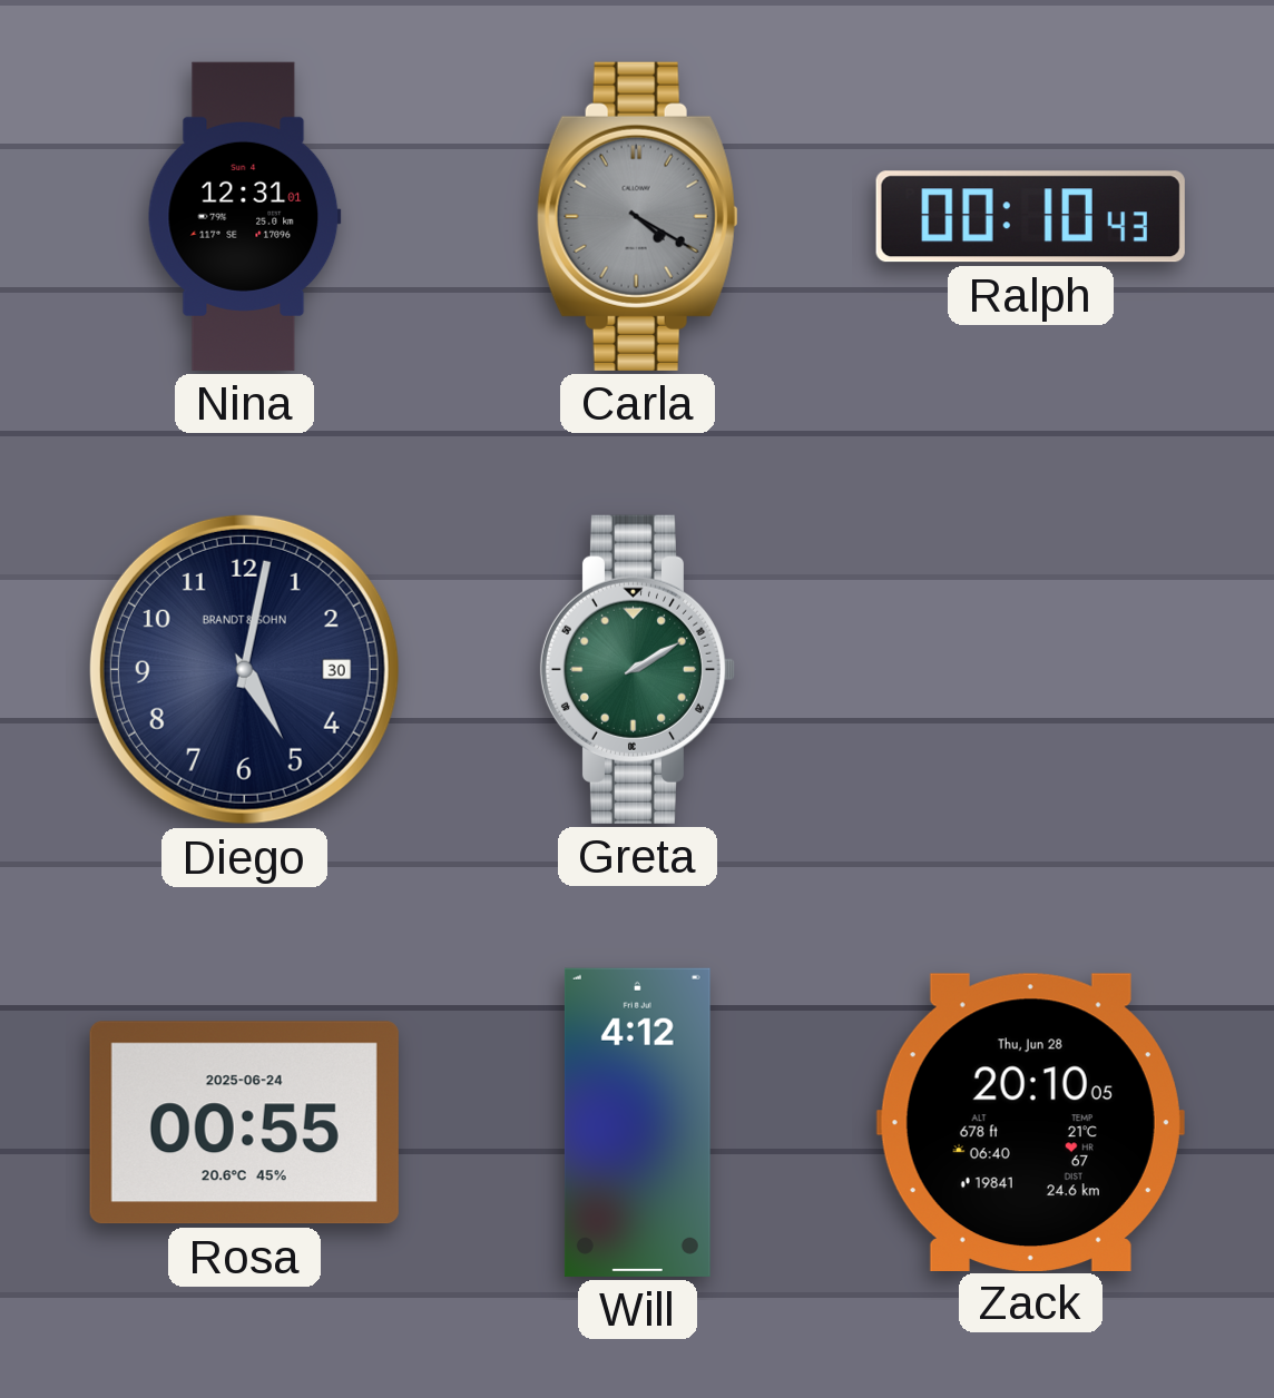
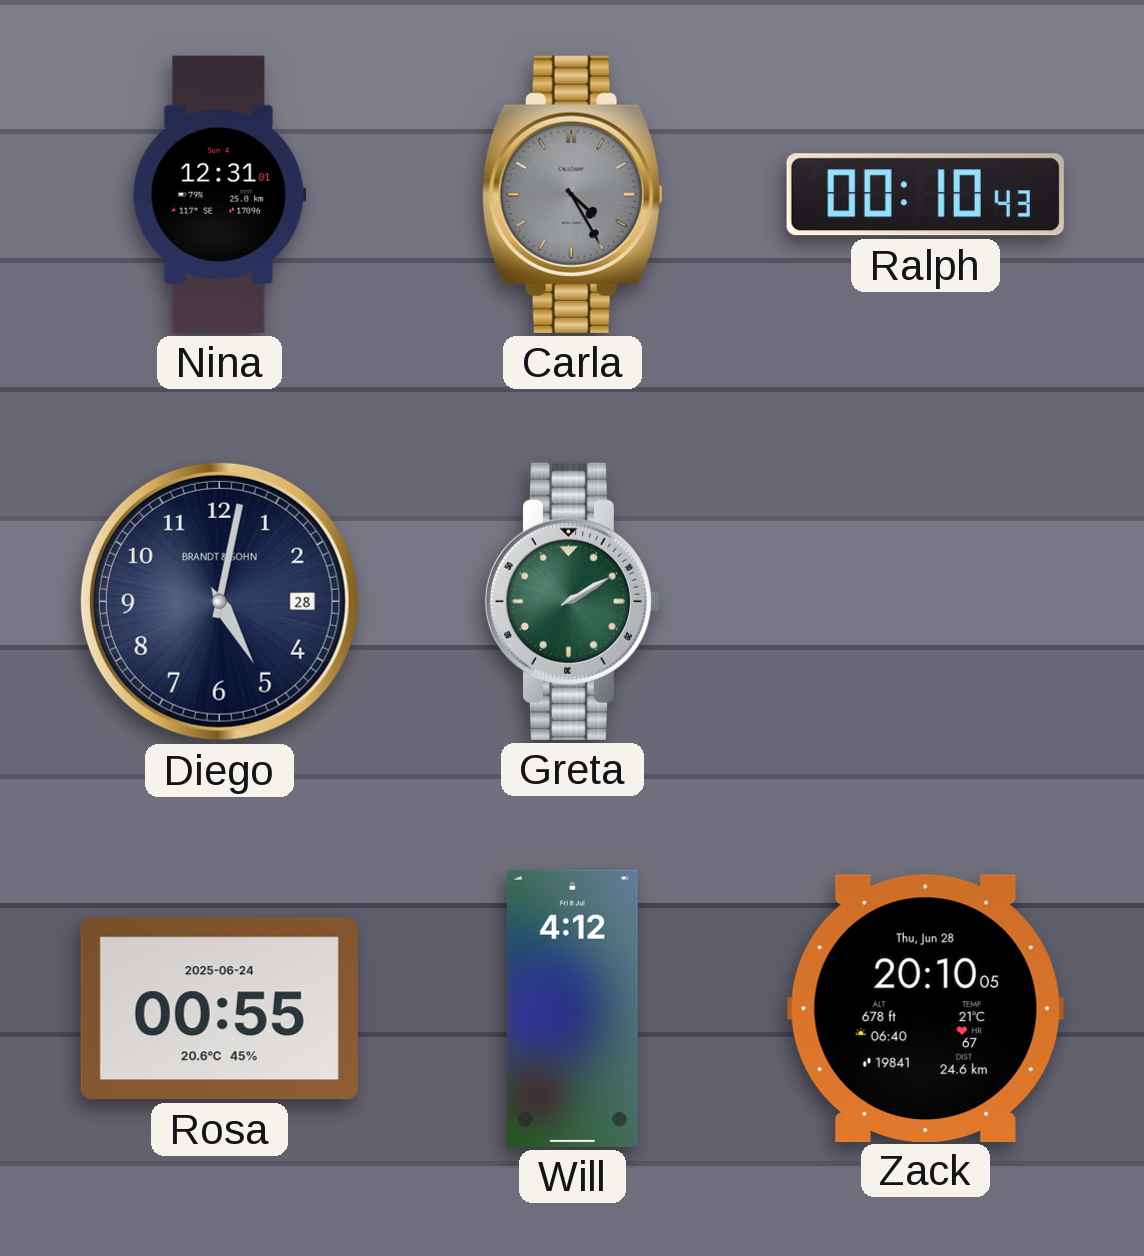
Carla: 4:20 -> 4:25 (572, 194)
Diego date: 30 -> 28 (219, 601)
